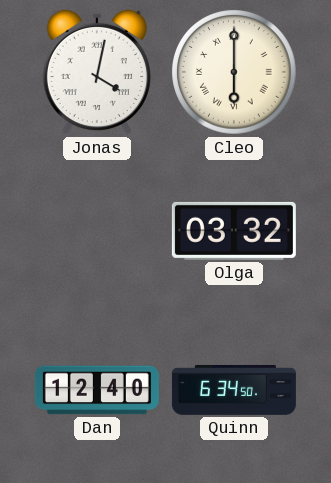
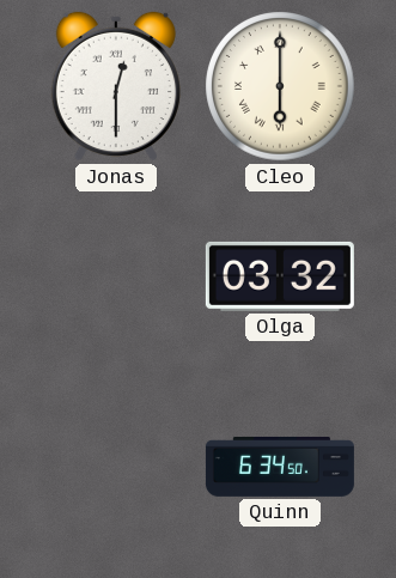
Jonas: 4:02 -> 12:30 (116, 86)
Dan: 12:40 -> none (97, 390)
